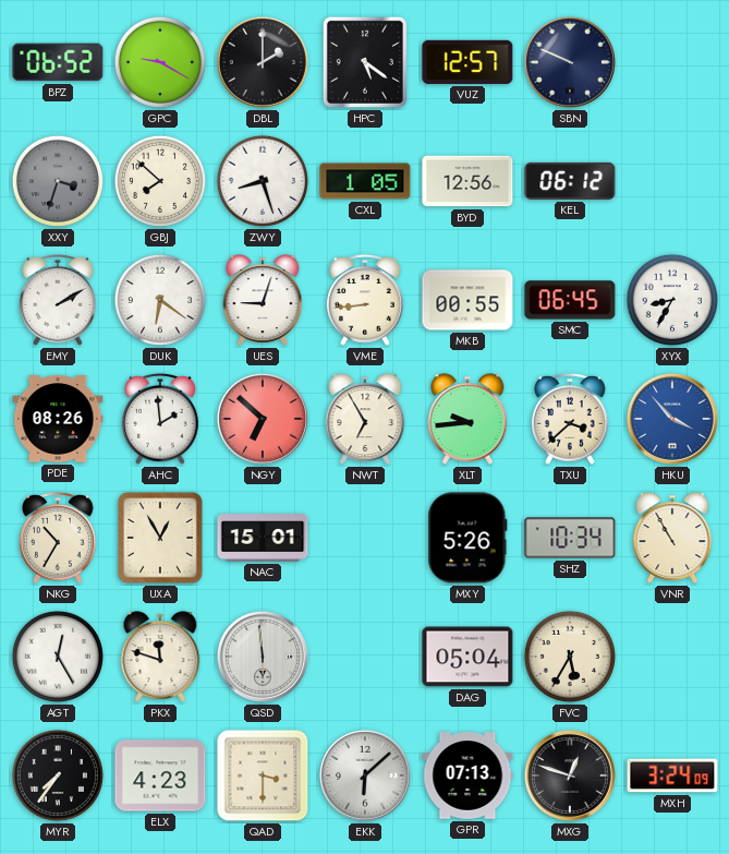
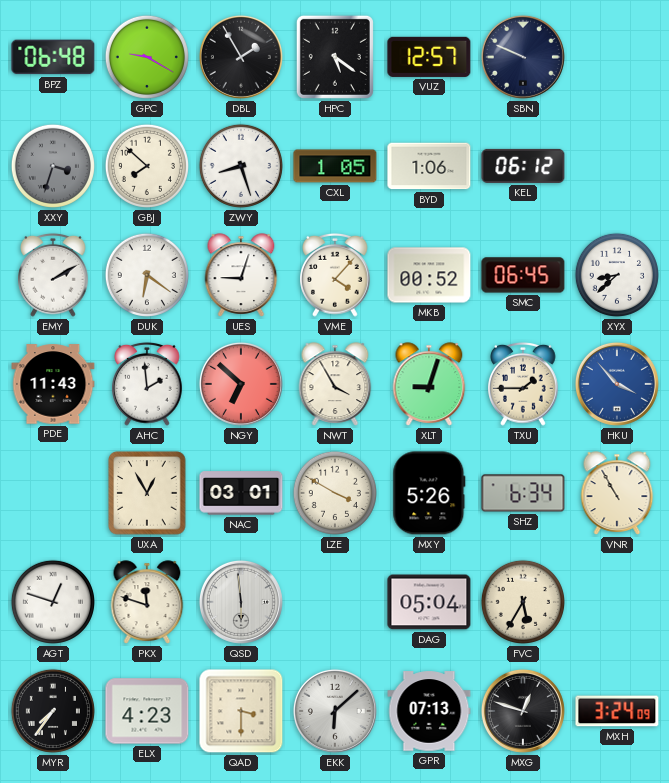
BPZ: 06:52 -> 06:48 (53, 57)
DBL: 2:00 -> 1:55 (241, 57)
BYD: 12:56 -> 1:06 (429, 166)
VME: 8:44 -> 4:07 (335, 275)
MKB: 00:55 -> 00:52 (429, 275)
XYX: 8:35 -> 8:38 (617, 275)
PDE: 08:26 -> 11:43 (53, 384)
NWT: 6:55 -> 3:55 (335, 384)
XLT: 9:44 -> 9:03 (429, 384)
TXU: 3:38 -> 1:45 (523, 384)
NKG: 10:35 -> none (58, 538)
NAC: 15:01 -> 03:01 (241, 493)
LZE: none -> 3:50 (335, 493)
SHZ: 10:34 -> 6:34 (523, 493)
AGT: 12:25 -> 12:48 (53, 602)
